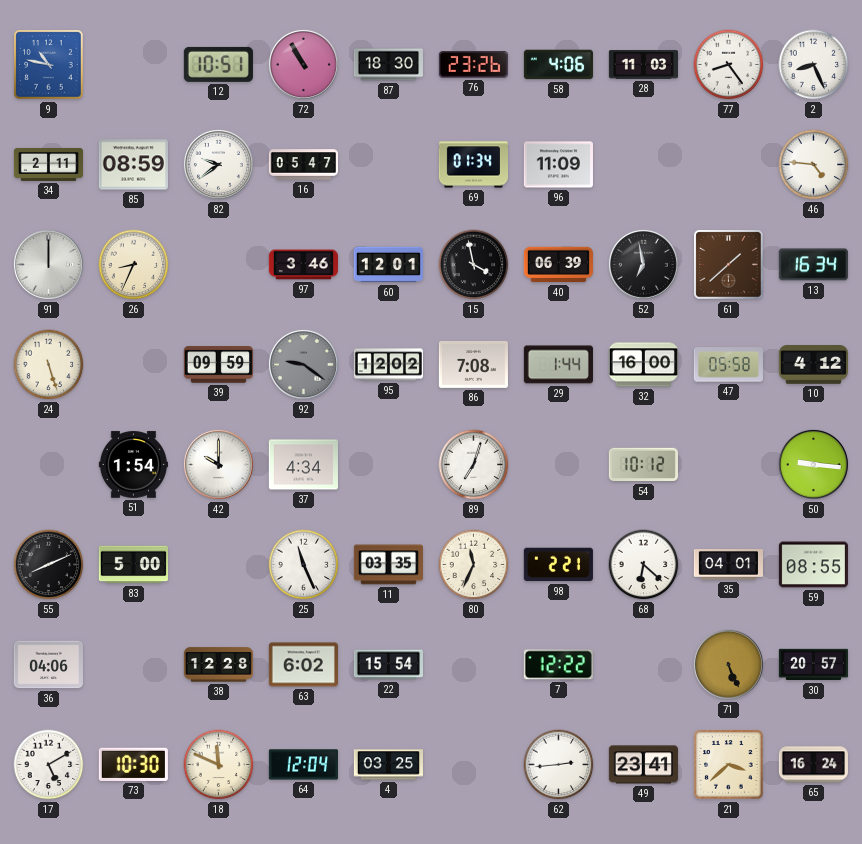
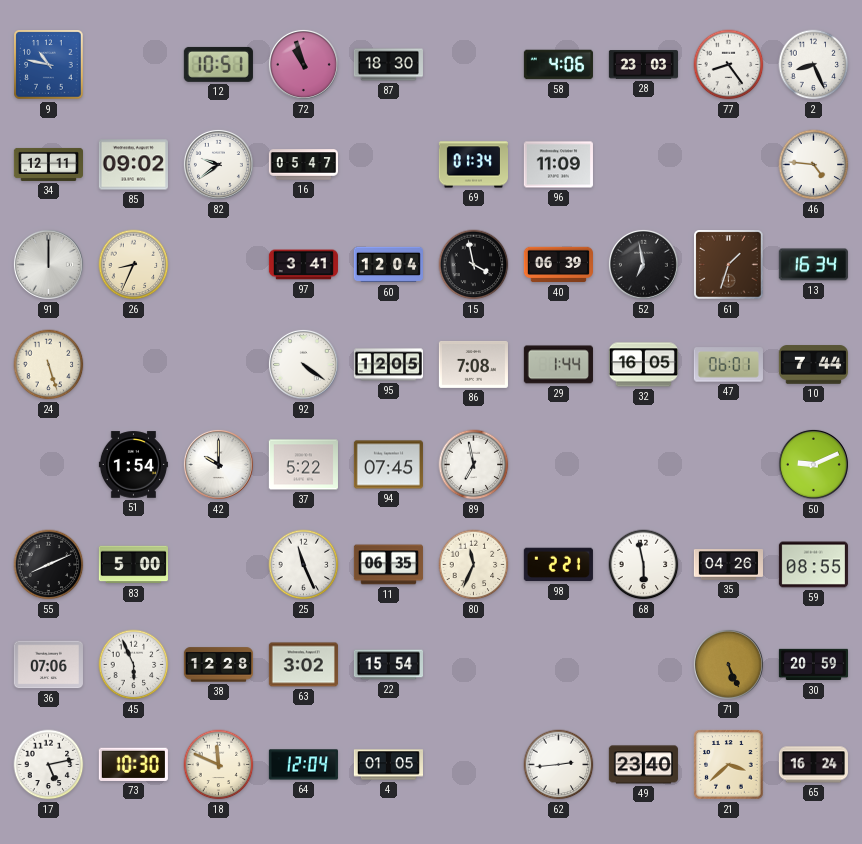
72: 10:55 -> 10:57 (303, 64)
76: 23:26 -> none (473, 65)
28: 11:03 -> 23:03 (643, 65)
34: 2:11 -> 12:11 (48, 164)
85: 08:59 -> 09:02 (133, 165)
97: 3:46 -> 3:41 (303, 265)
60: 12:01 -> 12:04 (388, 265)
61: 1:38 -> 1:33 (729, 265)
39: 09:59 -> none (218, 365)
92: 9:21 -> 4:21 (303, 364)
92 dial: grey -> white (303, 364)
95: 12:02 -> 12:05 (388, 365)
32: 16:00 -> 16:05 (643, 365)
47: 05:58 -> 06:01 (728, 365)
10: 4:12 -> 7:44 (813, 365)
37: 4:34 -> 5:22 (303, 465)
94: none -> 07:45 (388, 465)
89: 7:03 -> 6:58 (474, 465)
54: 10:12 -> none (643, 465)
50: 9:16 -> 9:11 (813, 464)
11: 03:35 -> 06:35 (388, 565)
68: 6:22 -> 5:58 (644, 565)
35: 04:01 -> 04:26 (728, 565)
36: 04:06 -> 07:06 (48, 665)
45: none -> 5:56 (134, 665)
63: 6:02 -> 3:02 (303, 665)
7: 12:22 -> none (558, 665)
30: 20:57 -> 20:59 (813, 665)
17: 5:10 -> 5:13 (49, 765)
4: 03:25 -> 01:05 (388, 765)
49: 23:41 -> 23:40 (643, 765)
